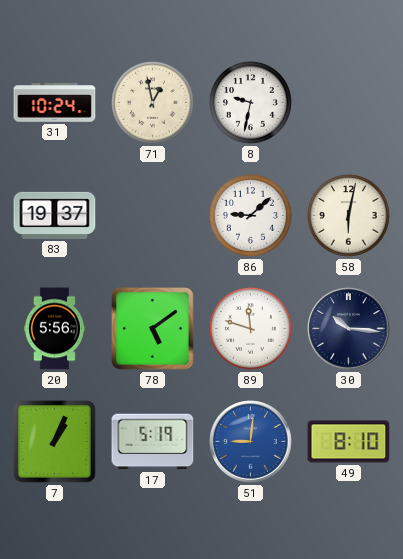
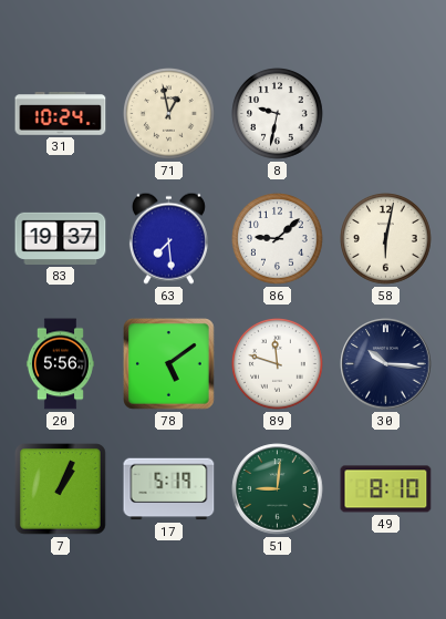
63: none -> 7:29 (168, 238)
51 dial: blue -> green (278, 489)
